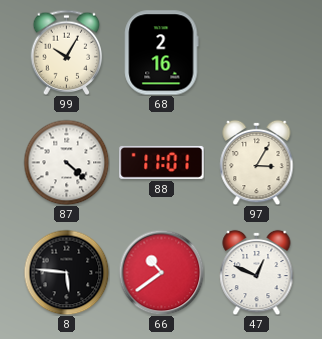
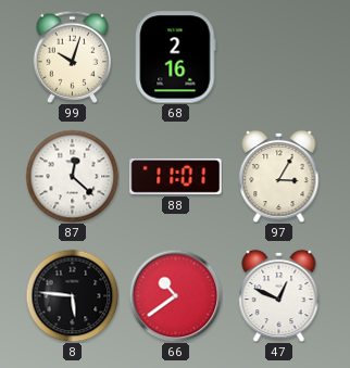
99: 10:05 -> 10:03 (73, 56)
87: 4:22 -> 12:22 (72, 176)
